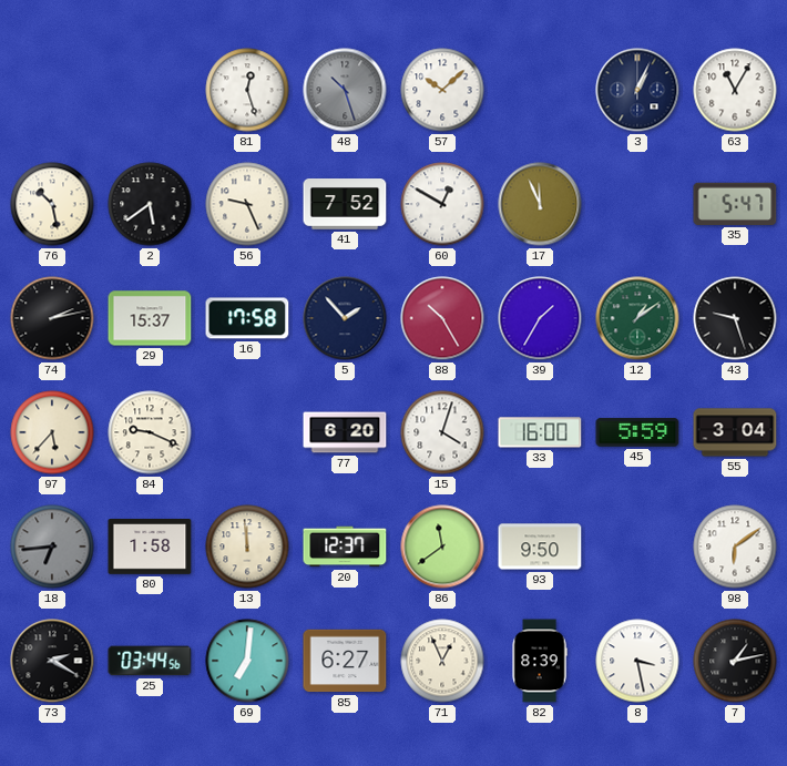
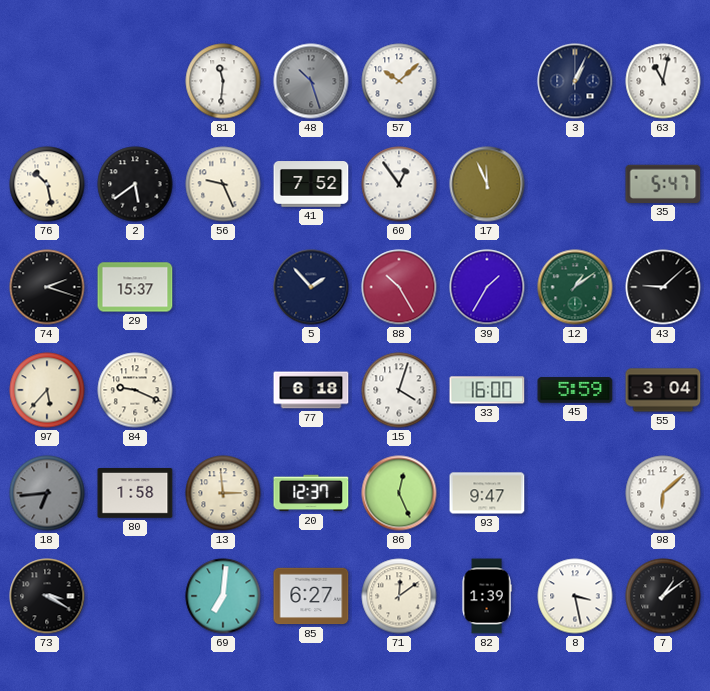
81: 12:27 -> 11:31 (223, 81)
63: 11:05 -> 11:02 (663, 81)
60: 12:50 -> 12:54 (399, 184)
74: 2:13 -> 2:18 (47, 287)
16: 17:58 -> none (247, 318)
43: 9:27 -> 9:08 (663, 287)
77: 6:20 -> 6:18 (311, 390)
13: 11:59 -> 2:59 (223, 493)
86: 11:39 -> 12:26 (399, 493)
93: 9:50 -> 9:47 (487, 493)
98: 6:09 -> 6:08 (663, 493)
73: 2:20 -> 3:20 (47, 596)
25: 03:44 -> none (150, 661)
71: 12:56 -> 12:09 (399, 596)
82: 8:39 -> 1:39 (487, 596)
7: 1:13 -> 1:09 (663, 596)
